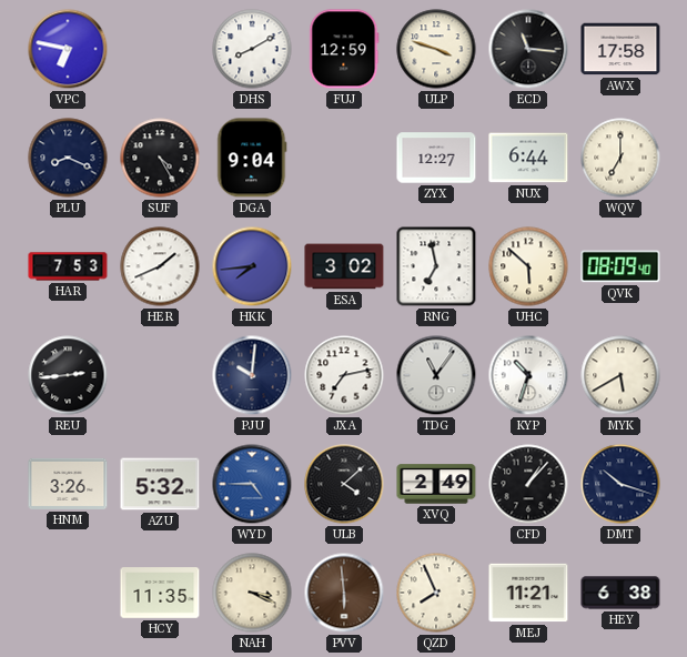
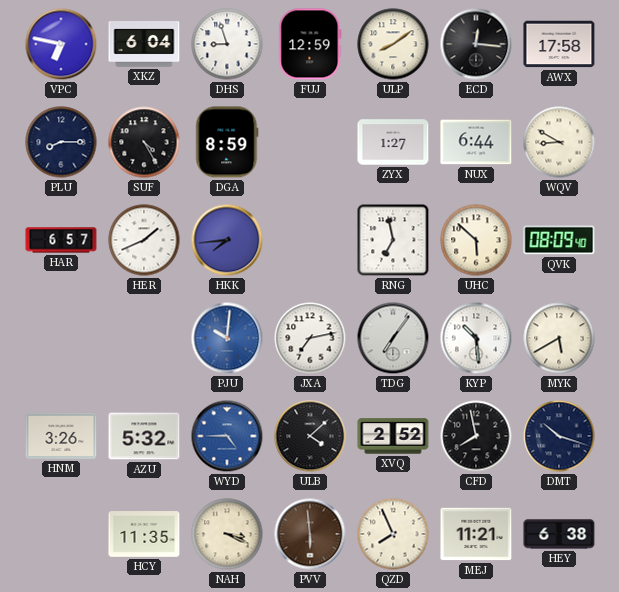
XKZ: none -> 6:04 (144, 44)
DHS: 8:10 -> 8:57 (227, 44)
ULP: 3:48 -> 8:09 (393, 44)
ECD: 11:16 -> 12:16 (476, 44)
PLU: 8:19 -> 8:15 (61, 142)
DGA: 9:04 -> 8:59 (227, 142)
ZYX: 12:27 -> 1:27 (393, 142)
WQV: 7:00 -> 8:50 (559, 142)
HAR: 7:53 -> 6:57 (61, 240)
ESA: 3:02 -> none (344, 266)
REU: 2:44 -> none (68, 375)
PJU dial: navy -> blue (227, 338)
TDG: 11:06 -> 7:06 (393, 338)
KYP: 10:33 -> 10:29 (476, 338)
XVQ: 2:49 -> 2:52 (393, 436)
CFD: 1:07 -> 7:58 (476, 436)
